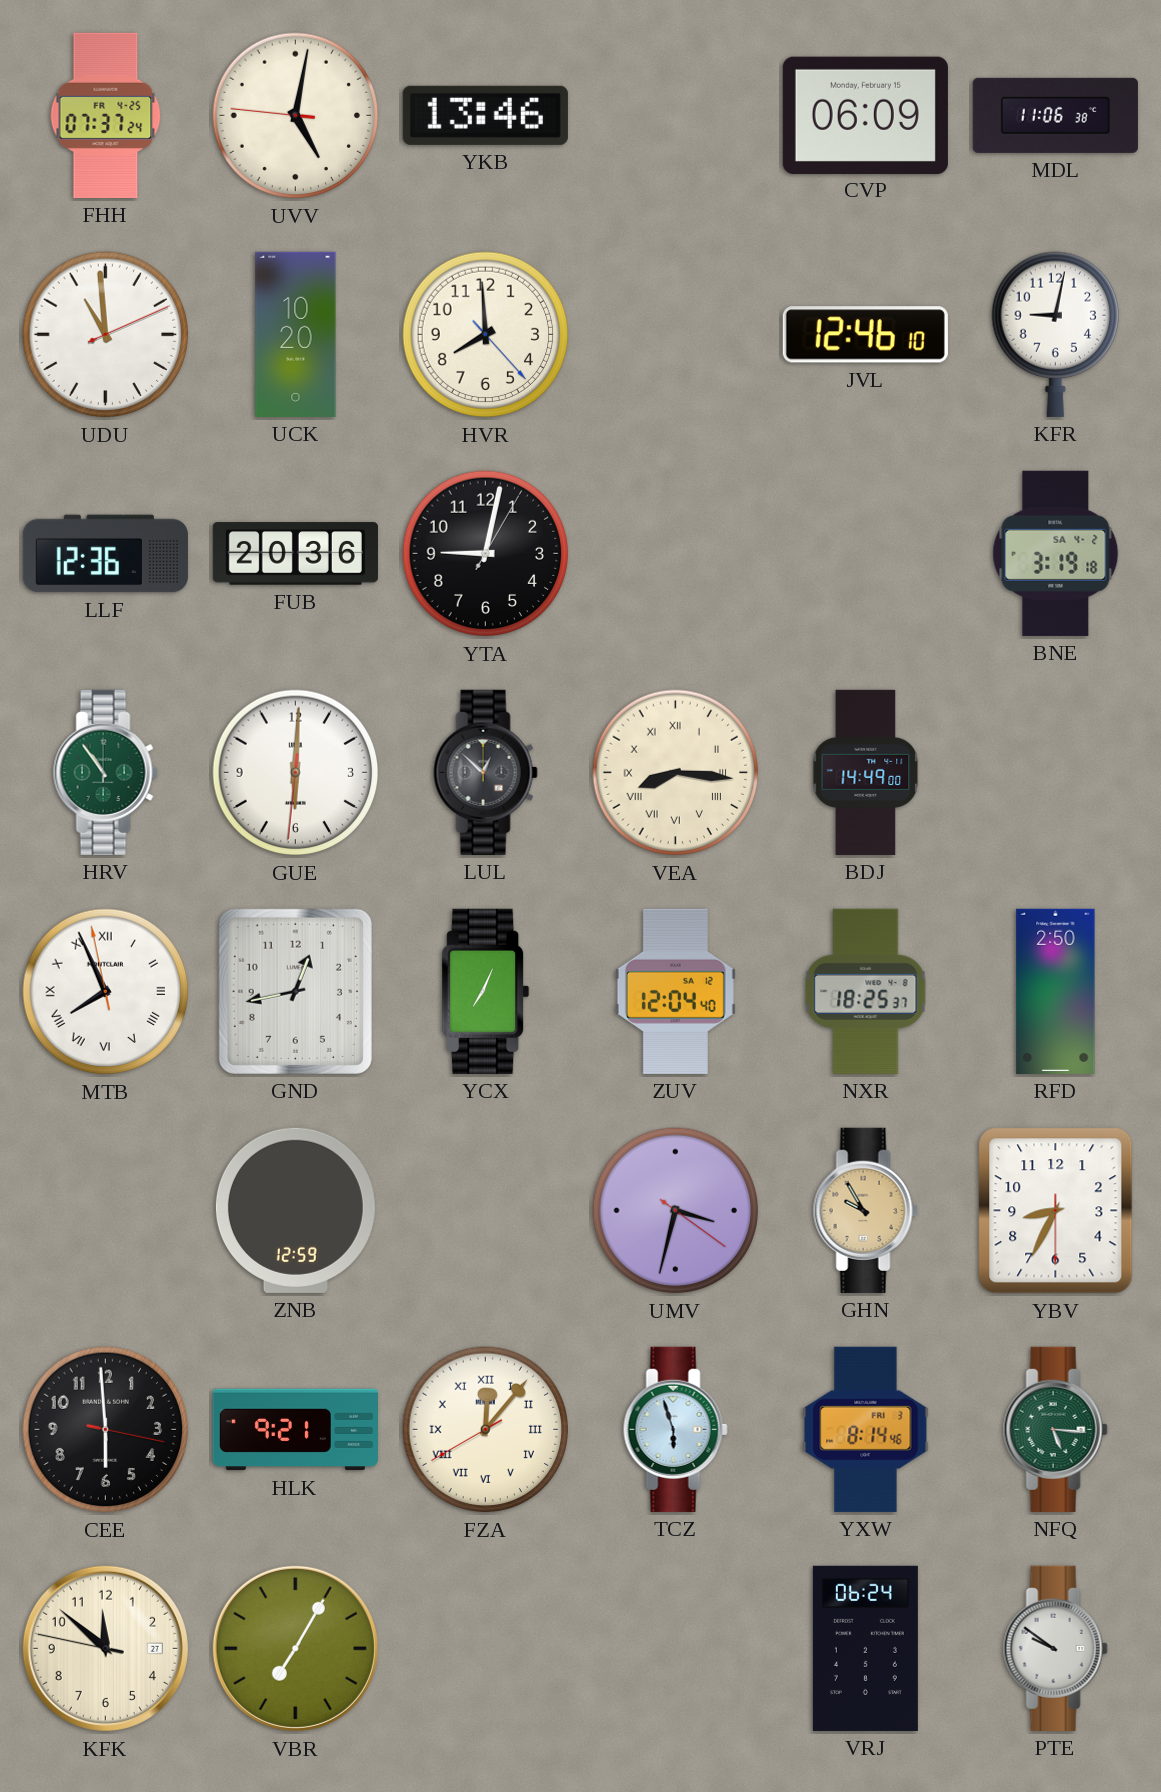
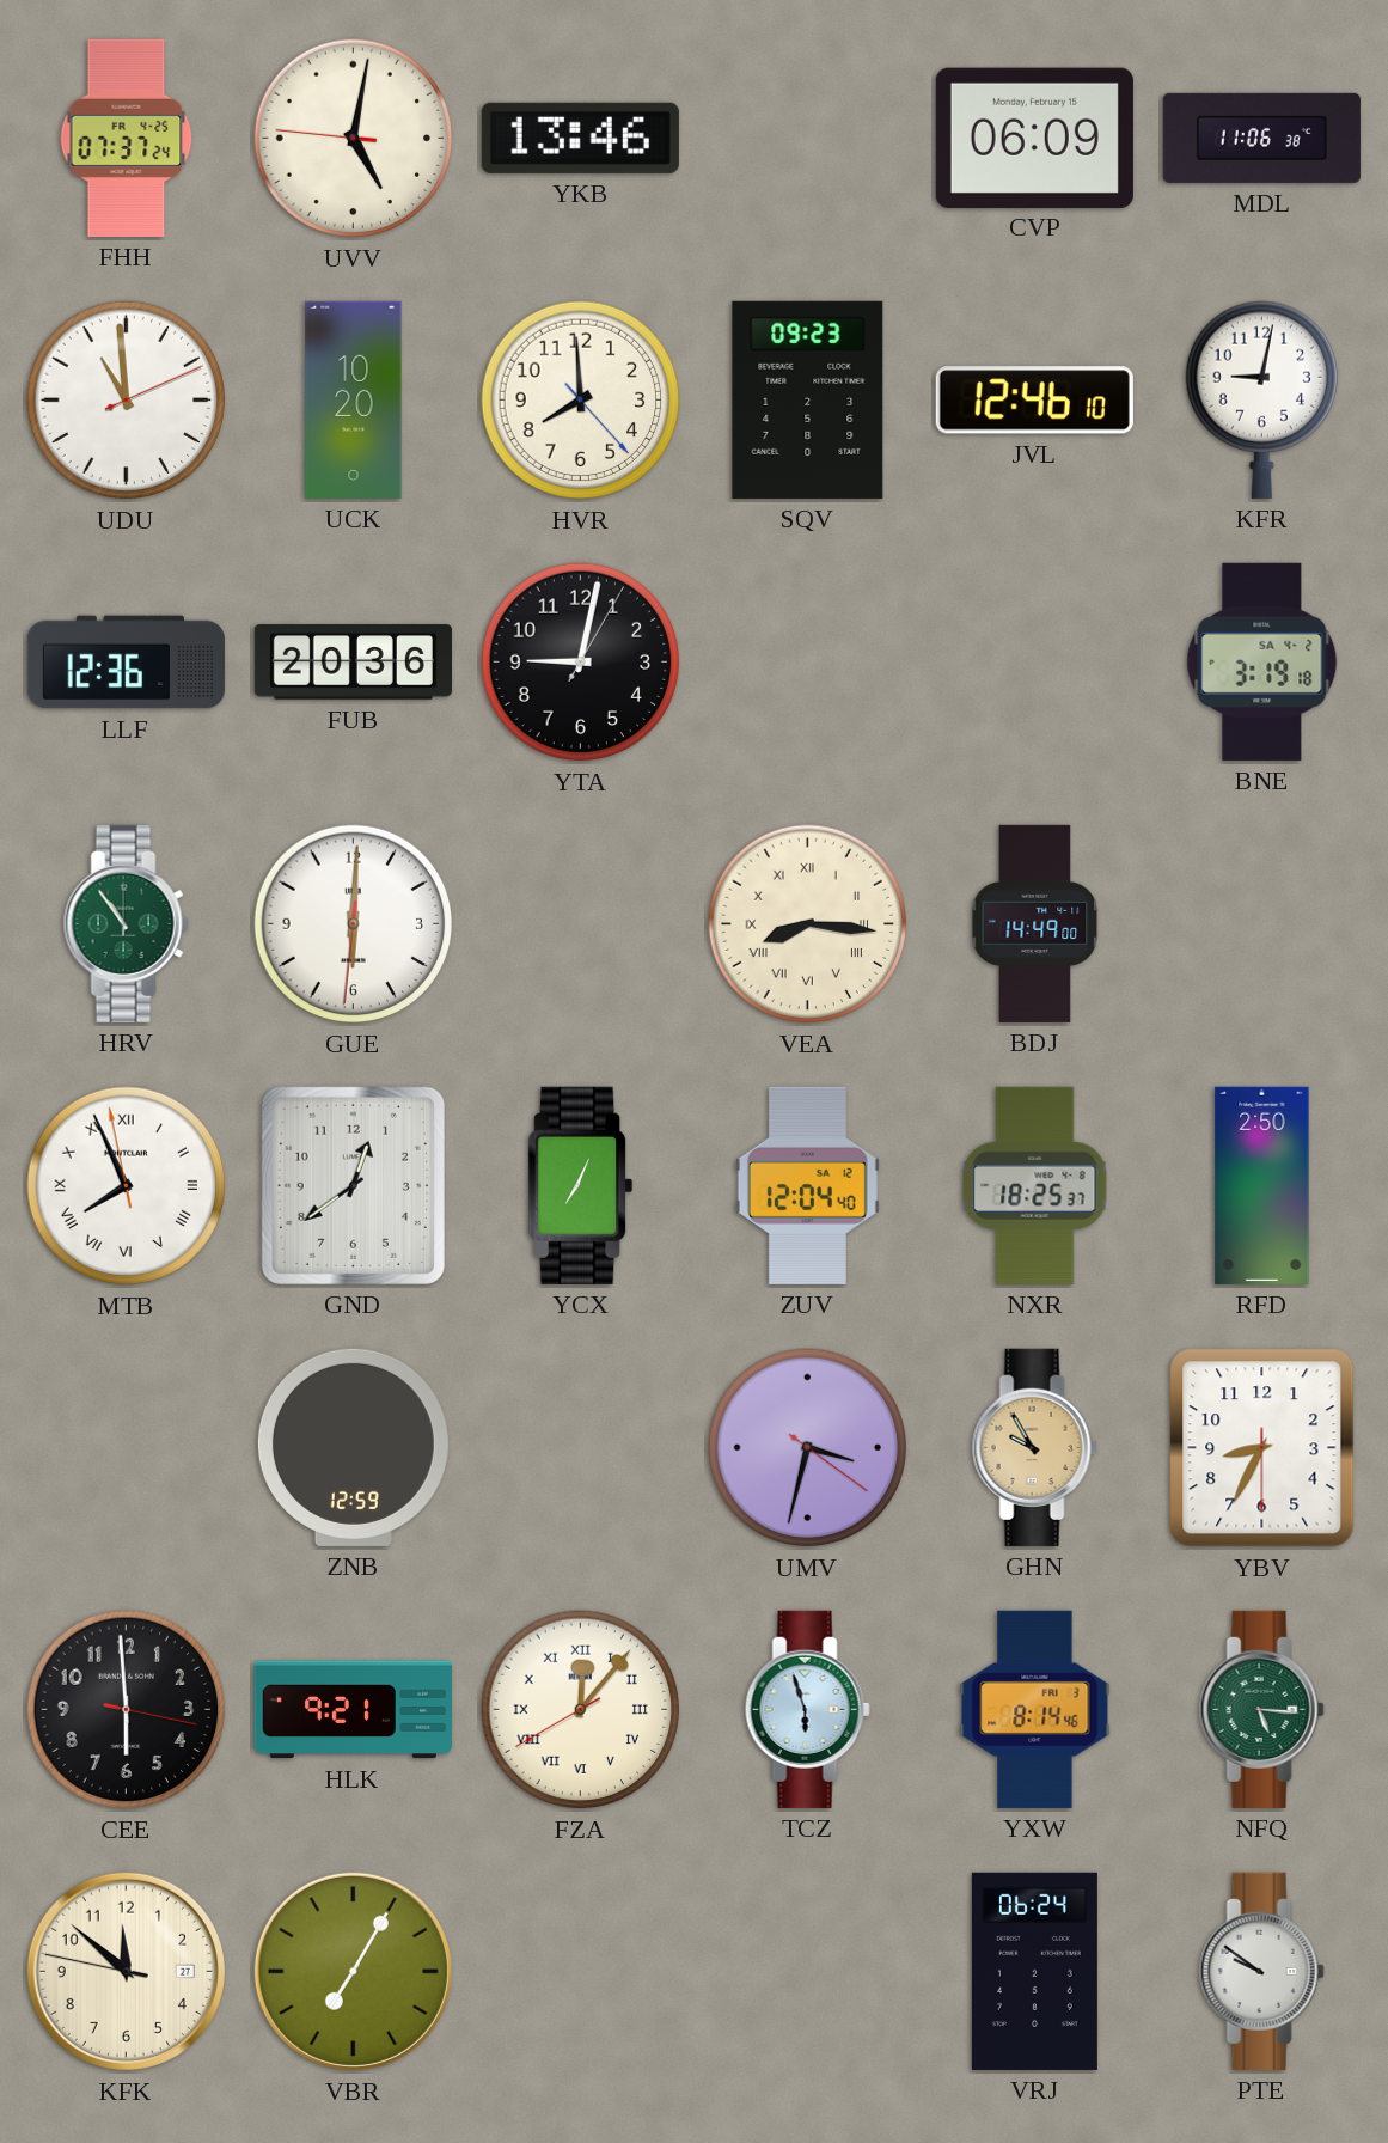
SQV: none -> 09:23 (808, 399)
LUL: 12:52 -> none (485, 772)
GND: 12:43 -> 12:39 (353, 1185)
